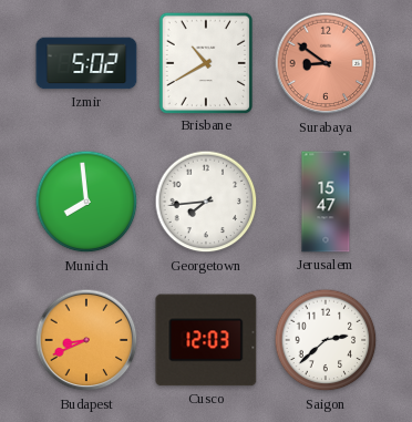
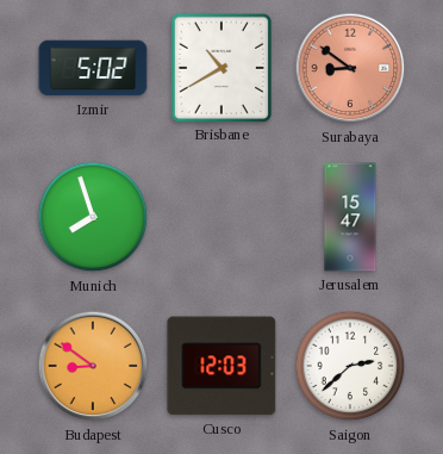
Munich: 7:59 -> 7:57 (93, 217)
Georgetown: 7:44 -> none (206, 202)
Budapest: 8:41 -> 8:51 (93, 366)
